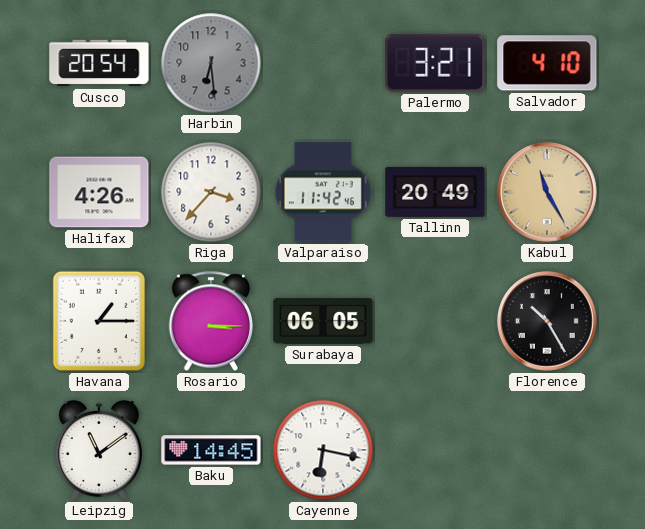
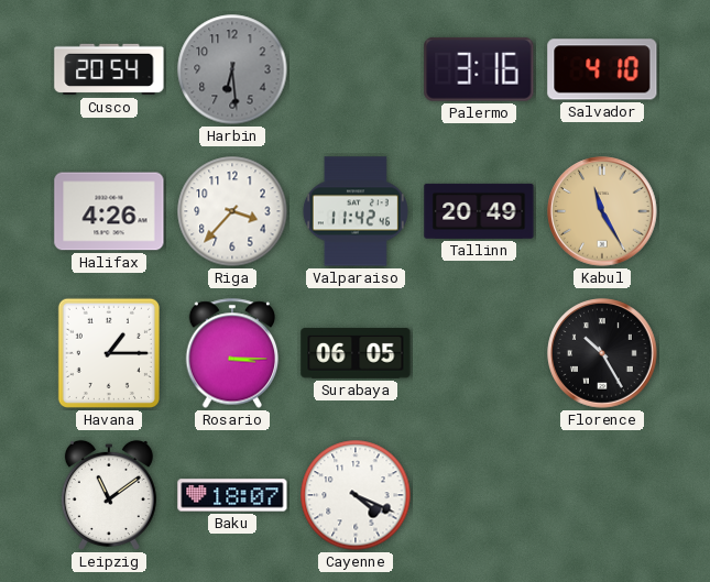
Palermo: 3:21 -> 3:16 (479, 69)
Baku: 14:45 -> 18:07 (232, 495)
Cayenne: 6:17 -> 4:19 (356, 495)
